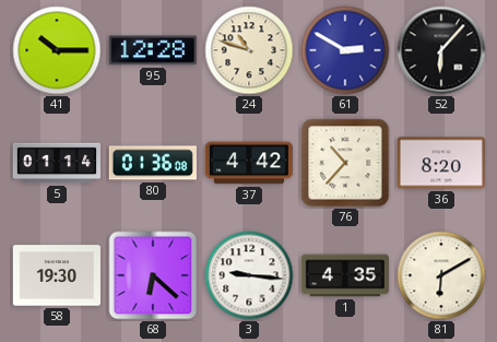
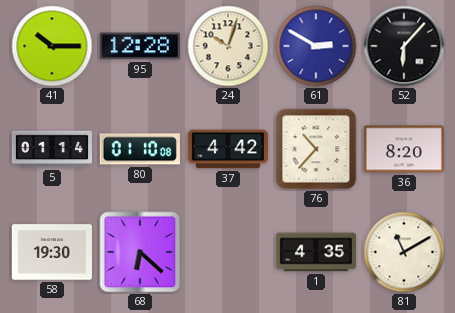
24: 10:48 -> 10:03 (228, 46)
80: 01:36 -> 01:10 (140, 149)
3: 9:16 -> none (249, 275)
81: 6:10 -> 11:10 (404, 252)
